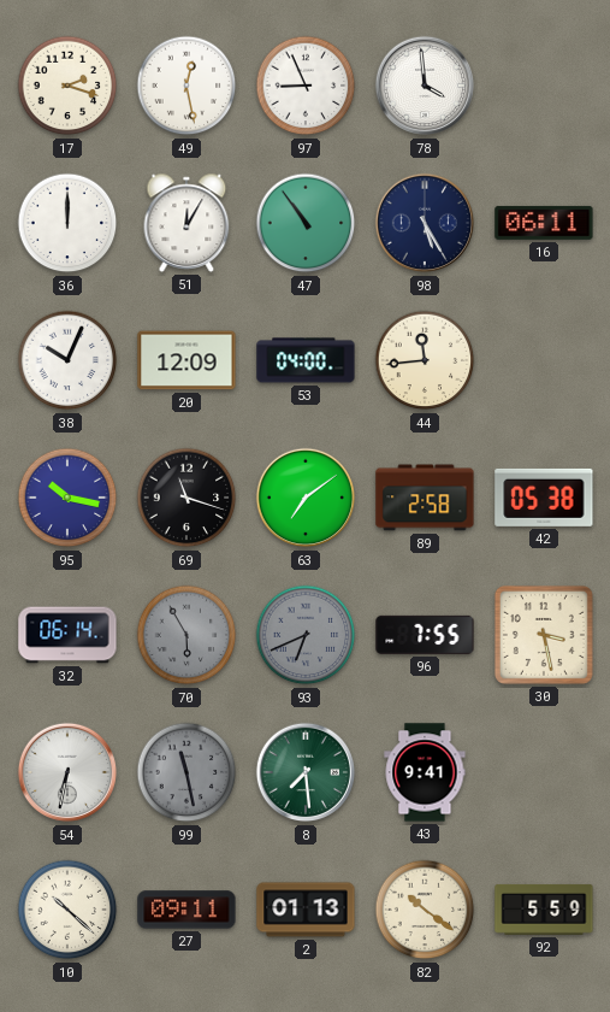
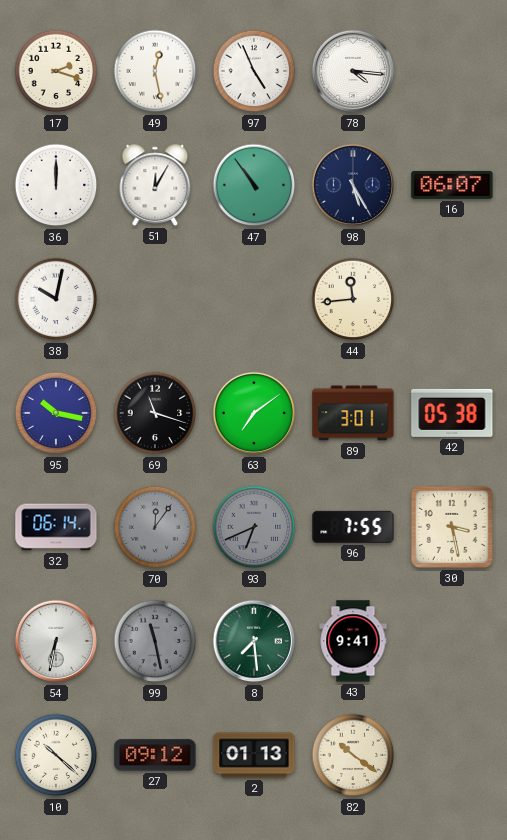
97: 8:56 -> 4:56 (254, 71)
78: 3:59 -> 4:16 (353, 71)
16: 06:11 -> 06:07 (452, 185)
38: 10:04 -> 10:02 (56, 299)
20: 12:09 -> none (186, 360)
53: 04:00 -> none (306, 360)
89: 2:58 -> 3:01 (353, 413)
70: 5:55 -> 12:06 (155, 527)
27: 09:11 -> 09:12 (155, 755)
92: 5:59 -> none (544, 910)
